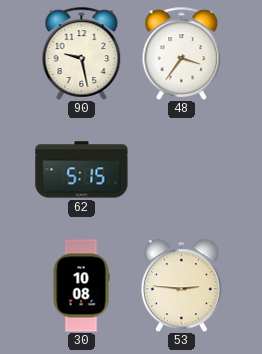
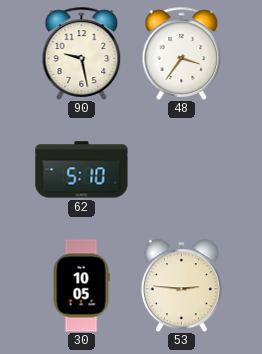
62: 5:15 -> 5:10 (82, 170)
30: 10:08 -> 10:05 (81, 286)
